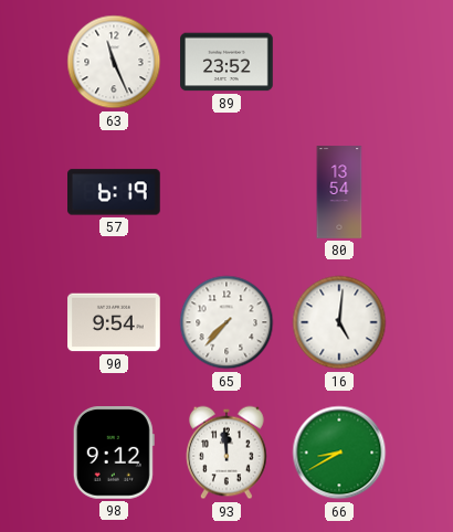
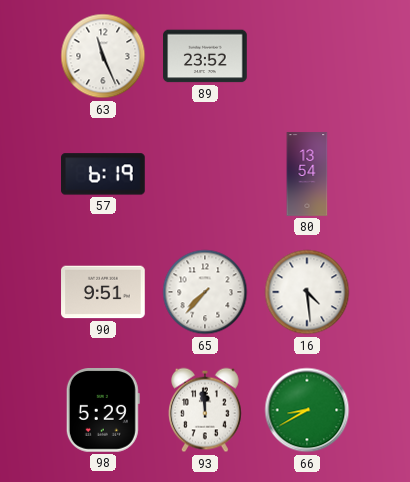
90: 9:54 -> 9:51 (103, 292)
16: 5:01 -> 4:29 (307, 292)
98: 9:12 -> 5:29 (103, 411)
